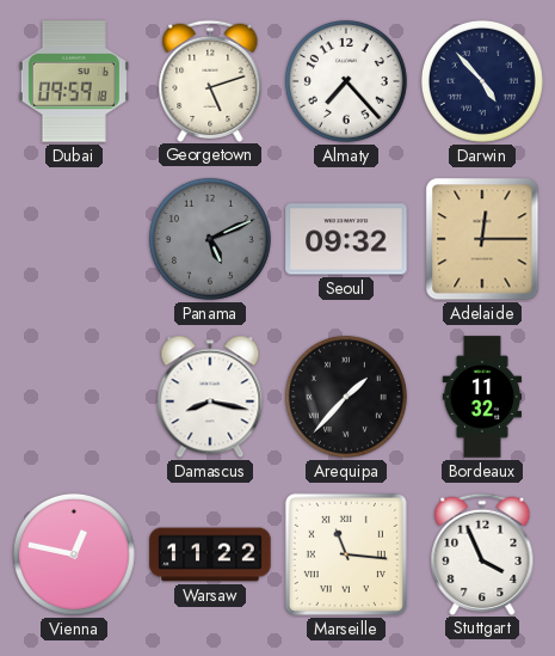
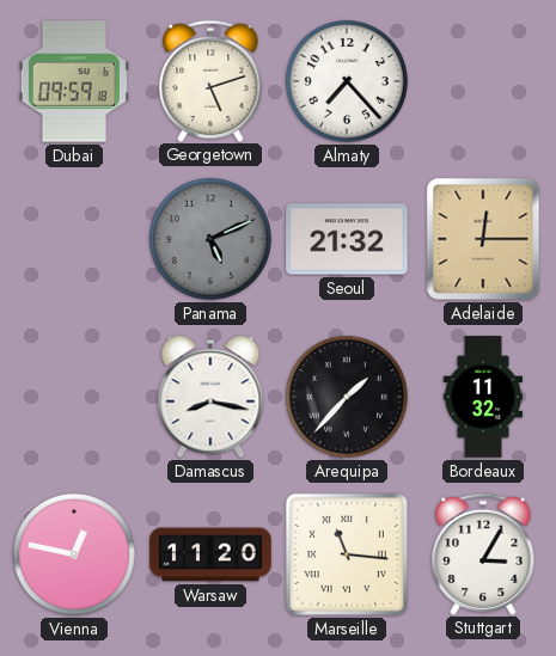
Darwin: 4:53 -> none (482, 81)
Seoul: 09:32 -> 21:32 (347, 239)
Warsaw: 11:22 -> 11:20 (210, 554)
Stuttgart: 3:56 -> 3:05 (483, 553)
